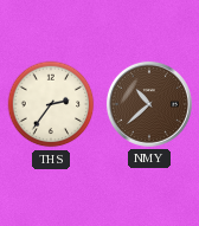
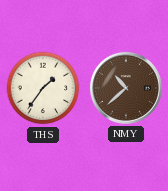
THS: 2:36 -> 1:36 (43, 88)
